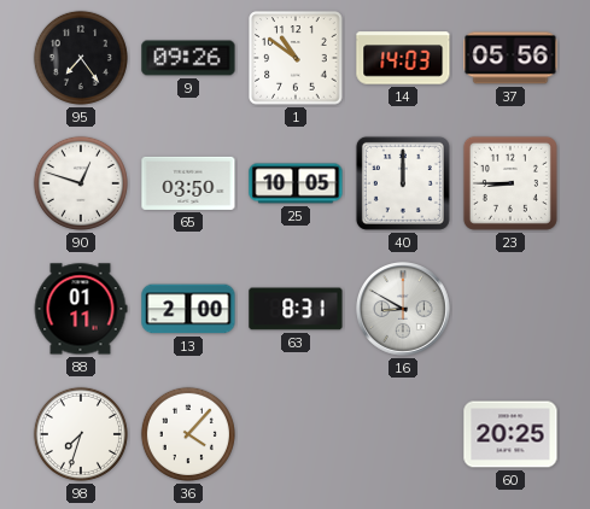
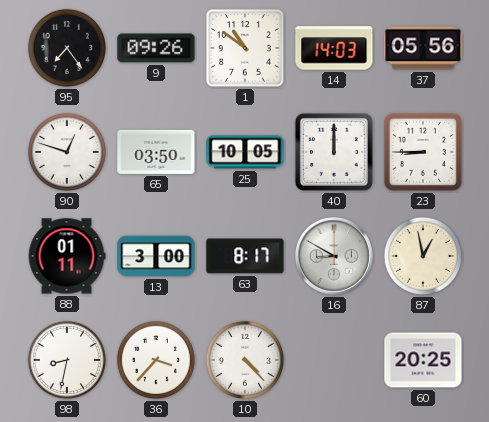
13: 2:00 -> 3:00 (156, 256)
63: 8:31 -> 8:17 (245, 256)
87: none -> 12:58 (423, 256)
98: 7:33 -> 8:32 (67, 360)
36: 4:07 -> 3:37 (156, 360)
10: none -> 4:23 (245, 360)
